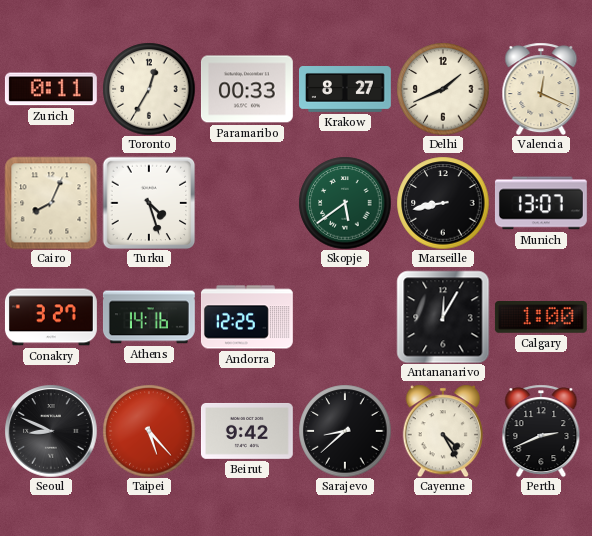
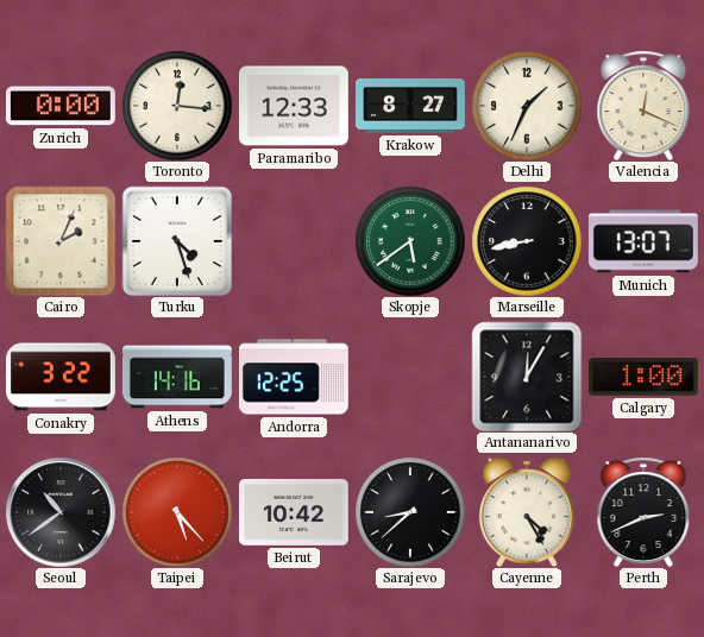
Zurich: 0:11 -> 0:00 (61, 106)
Toronto: 12:35 -> 12:16 (177, 106)
Paramaribo: 00:33 -> 12:33 (294, 106)
Delhi: 1:41 -> 1:34 (527, 106)
Cairo: 8:04 -> 2:04 (61, 241)
Conakry: 3:27 -> 3:22 (61, 377)
Seoul: 8:49 -> 10:39 (61, 512)
Beirut: 9:42 -> 10:42 (294, 512)
